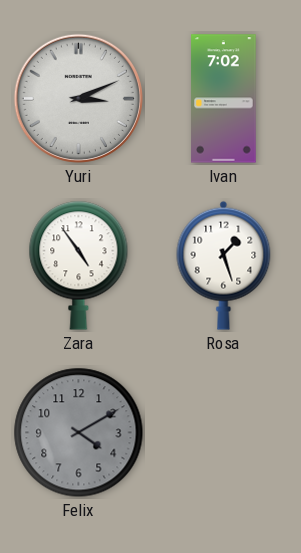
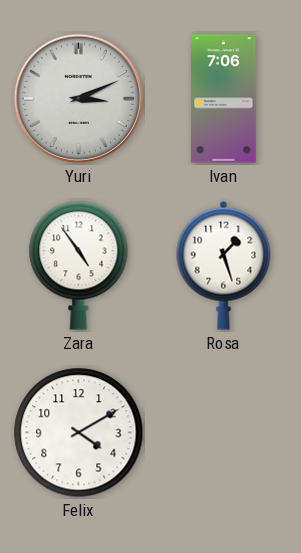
Ivan: 7:02 -> 7:06 (224, 99)
Felix dial: grey -> white (79, 433)
